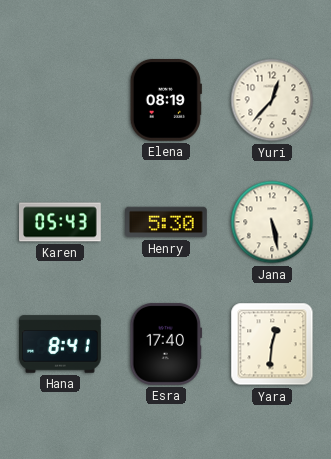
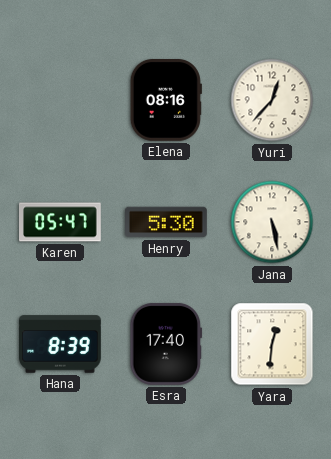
Elena: 08:19 -> 08:16 (166, 101)
Karen: 05:43 -> 05:47 (61, 222)
Hana: 8:41 -> 8:39 (61, 344)
